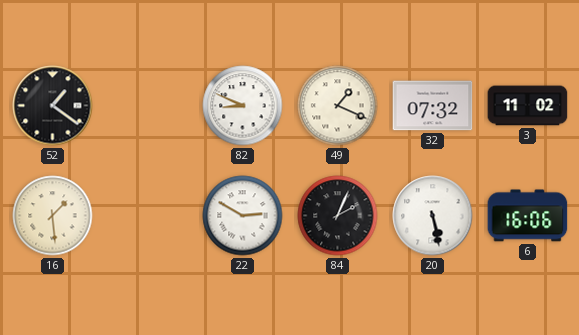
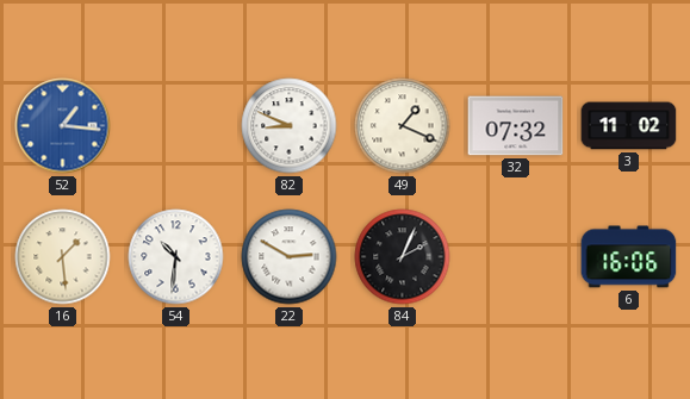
52: 1:21 -> 1:16 (63, 126)
52 dial: black -> blue (63, 126)
54: none -> 10:31 (176, 257)
20: 5:28 -> none (433, 216)
